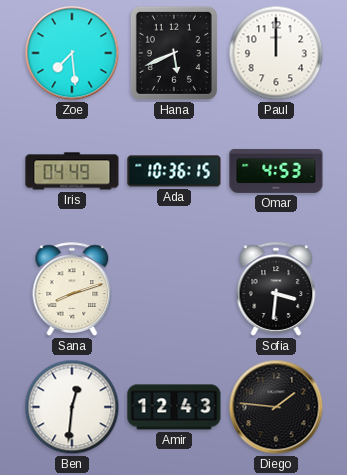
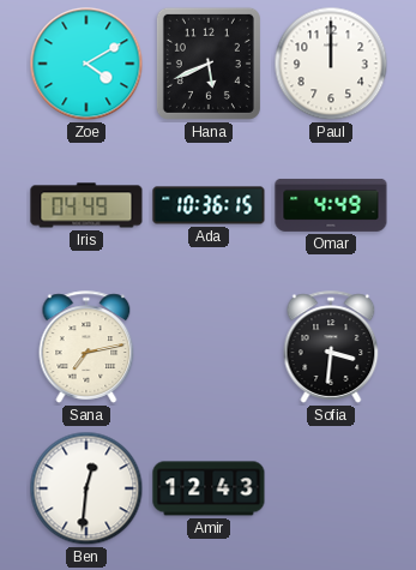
Zoe: 7:29 -> 4:10 (86, 64)
Omar: 4:53 -> 4:49 (331, 205)
Sana: 8:12 -> 7:13 (86, 347)
Diego: 1:46 -> none (276, 407)
